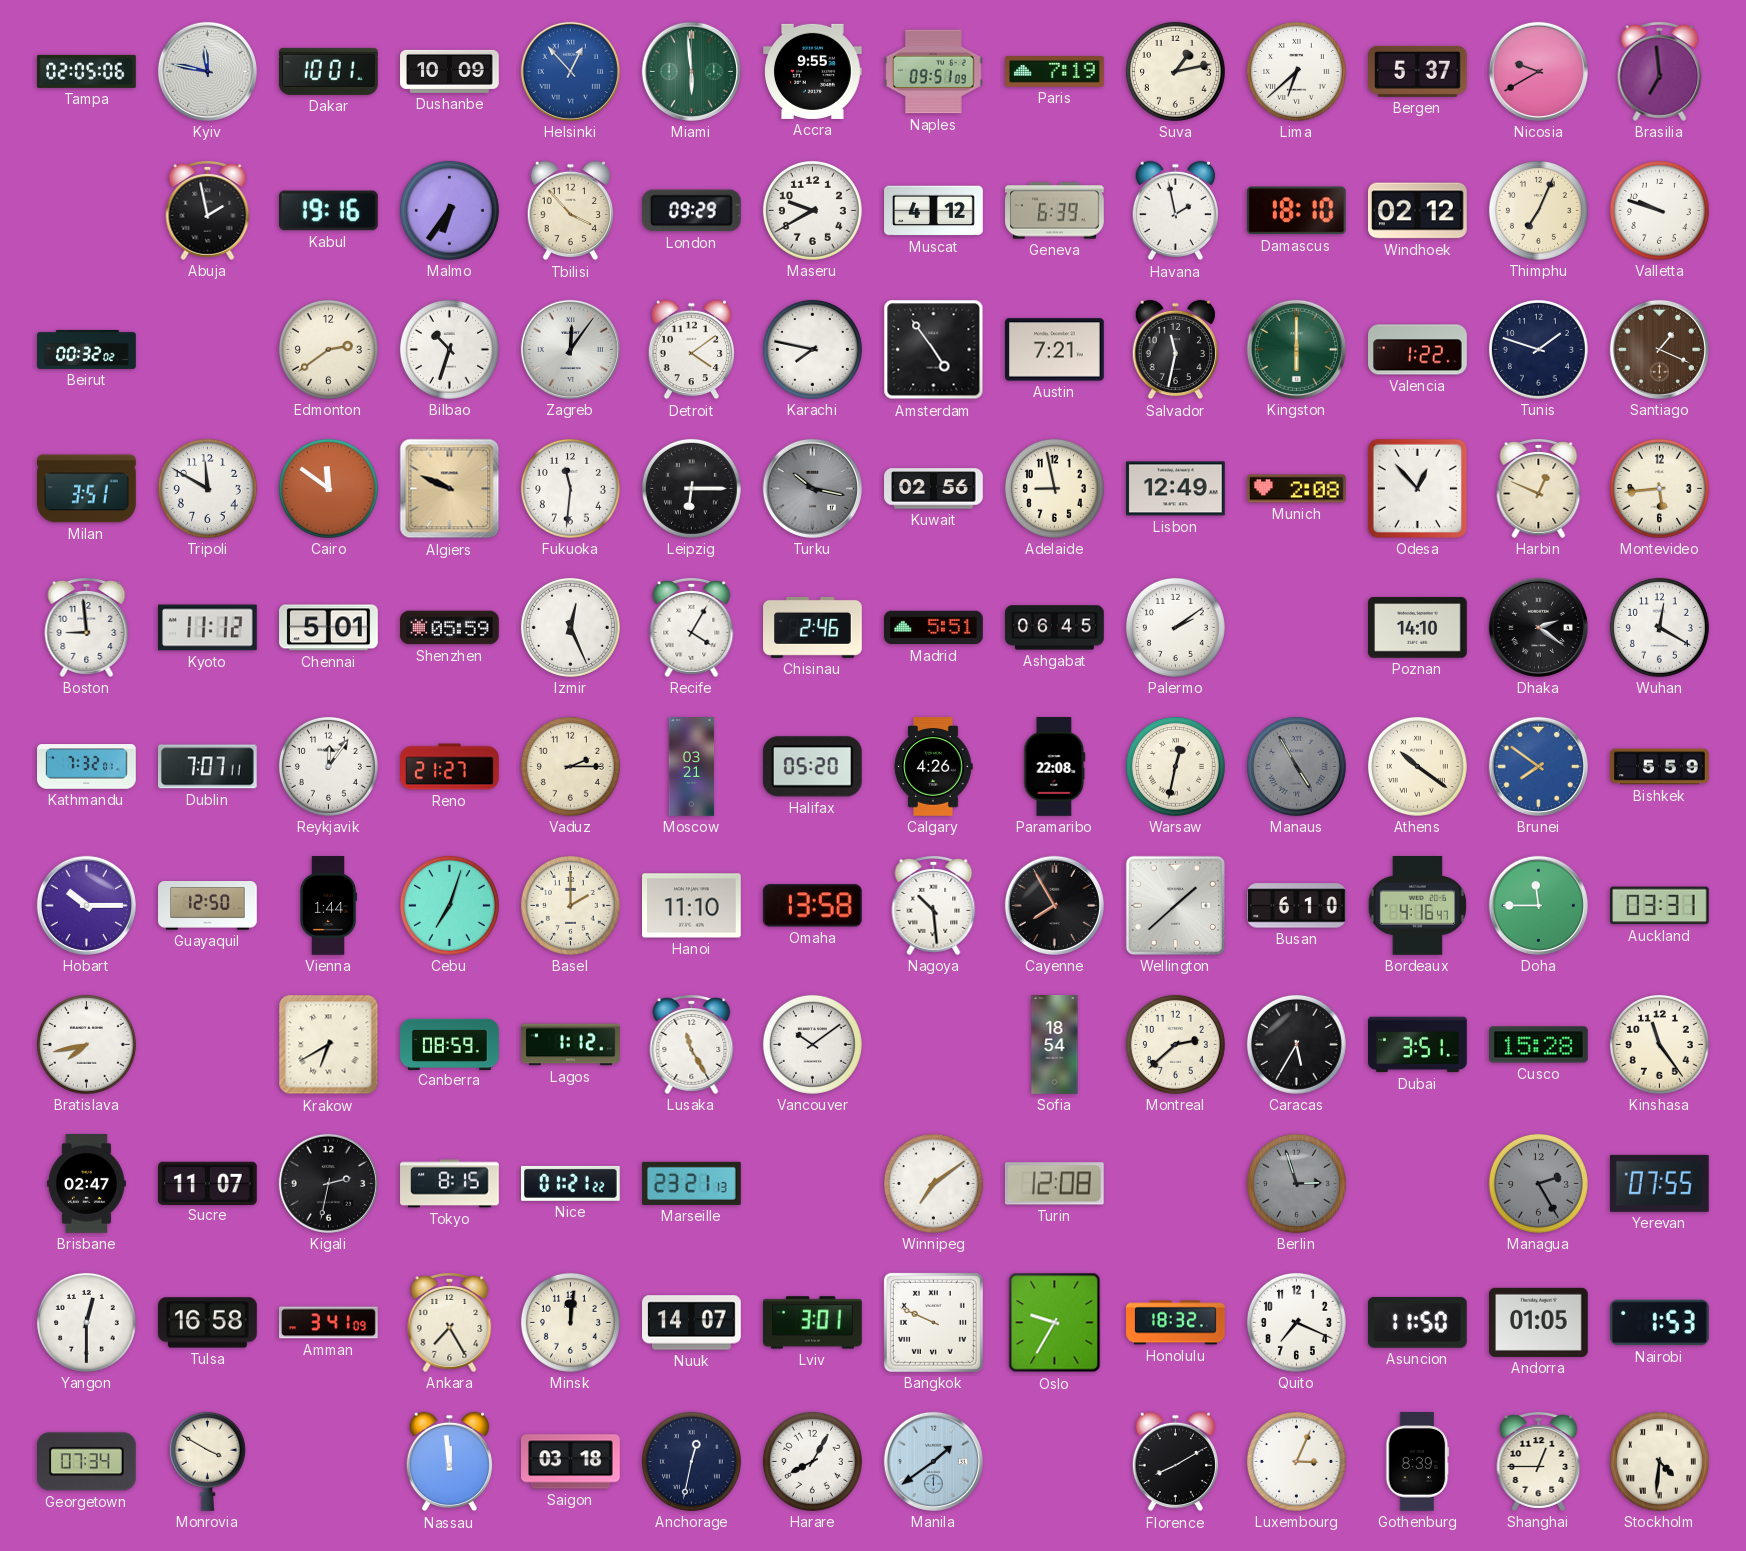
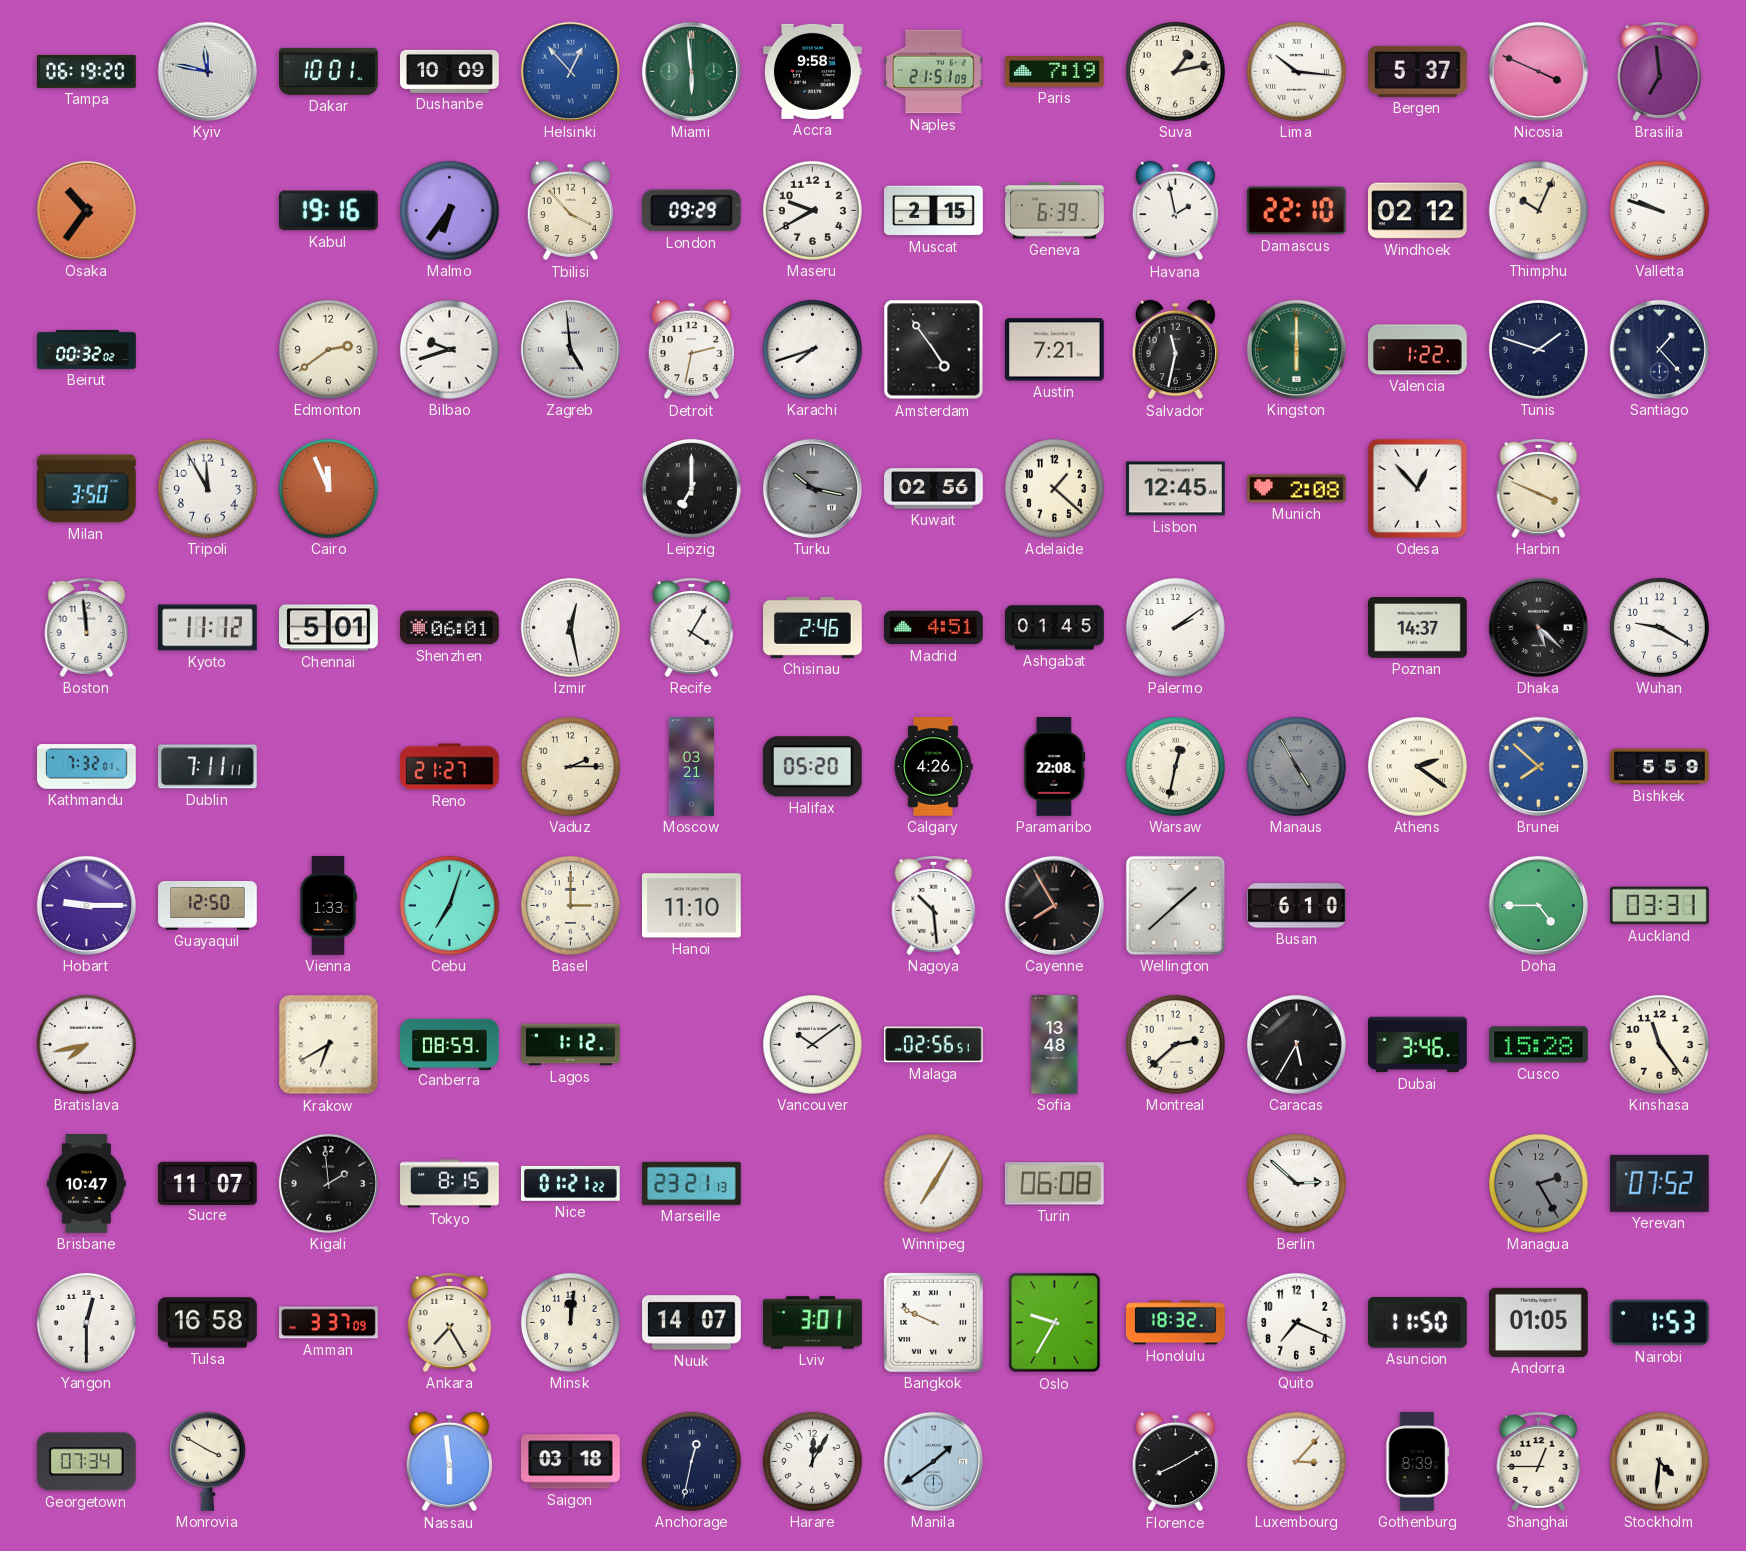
Tampa: 02:05 -> 06:19 (87, 71)
Accra: 9:55 -> 9:58 (813, 71)
Naples: 09:51 -> 21:51 (934, 72)
Lima: 6:38 -> 10:16 (1296, 71)
Nicosia: 9:40 -> 3:49 (1538, 71)
Osaka: none -> 10:36 (86, 210)
Abuja: 1:58 -> none (208, 211)
Muscat: 4:12 -> 2:15 (934, 211)
Damascus: 18:10 -> 22:10 (1296, 211)
Thimphu: 7:04 -> 10:04 (1538, 210)
Bilbao: 10:33 -> 9:42 (449, 349)
Zagreb: 12:06 -> 4:59 (570, 349)
Detroit: 4:09 -> 2:32 (691, 350)
Karachi: 7:47 -> 7:42 (812, 349)
Santiago: 1:19 -> 1:23 (1659, 349)
Santiago dial: brown -> navy (1659, 349)
Milan: 3:51 -> 3:50 (87, 489)
Tripoli: 11:50 -> 11:55 (207, 488)
Cairo: 11:51 -> 11:56 (328, 488)
Algiers: 9:49 -> none (450, 489)
Fukuoka: 11:31 -> none (570, 488)
Leipzig: 6:15 -> 7:00 (691, 488)
Adelaide: 8:58 -> 1:22 (1054, 488)
Lisbon: 12:49 -> 12:45 (1176, 489)
Harbin: 12:49 -> 3:49 (1539, 489)
Montevideo: 5:44 -> none (1659, 488)
Boston: 8:59 -> 11:59 (87, 628)
Shenzhen: 05:59 -> 06:01 (450, 628)
Izmir: 12:26 -> 12:28 (570, 627)
Madrid: 5:51 -> 4:51 (934, 628)
Ashgabat: 06:45 -> 01:45 (1055, 628)
Poznan: 14:10 -> 14:37 (1418, 628)
Dhaka: 2:21 -> 5:22 (1538, 627)
Wuhan: 12:20 -> 9:20 (1659, 627)
Dublin: 7:07 -> 7:11 (208, 767)
Reykjavik: 12:06 -> none (328, 766)
Athens: 10:21 -> 2:21 (1417, 766)
Brunei: 7:51 -> 7:52 (1538, 766)
Hobart: 10:15 -> 9:15 (86, 905)
Vienna: 1:44 -> 1:33 (328, 906)
Basel: 2:00 -> 3:00 (570, 905)
Omaha: 13:58 -> none (812, 906)
Bordeaux: 4:16 -> none (1418, 906)
Doha: 11:45 -> 4:45 (1538, 905)
Lusaka: 11:25 -> none (692, 1045)
Malaga: none -> 02:56 (934, 1045)
Sofia: 18:54 -> 13:48 (1055, 1045)
Dubai: 3:51 -> 3:46 (1418, 1045)
Brisbane: 02:47 -> 10:47 (86, 1184)
Kigali: 2:32 -> 1:59 (328, 1183)
Winnipeg: 7:09 -> 7:05 (933, 1183)
Turin: 12:08 -> 06:08 (1054, 1184)
Berlin: 2:57 -> 2:52 (1296, 1183)
Berlin dial: grey -> white (1296, 1183)
Yerevan: 07:55 -> 07:52 (1659, 1183)
Amman: 3:41 -> 3:37 (329, 1323)
Nassau: 11:59 -> 5:59 (449, 1462)
Harare: 8:05 -> 12:05 (812, 1461)
Luxembourg: 3:04 -> 3:07 (1296, 1461)
